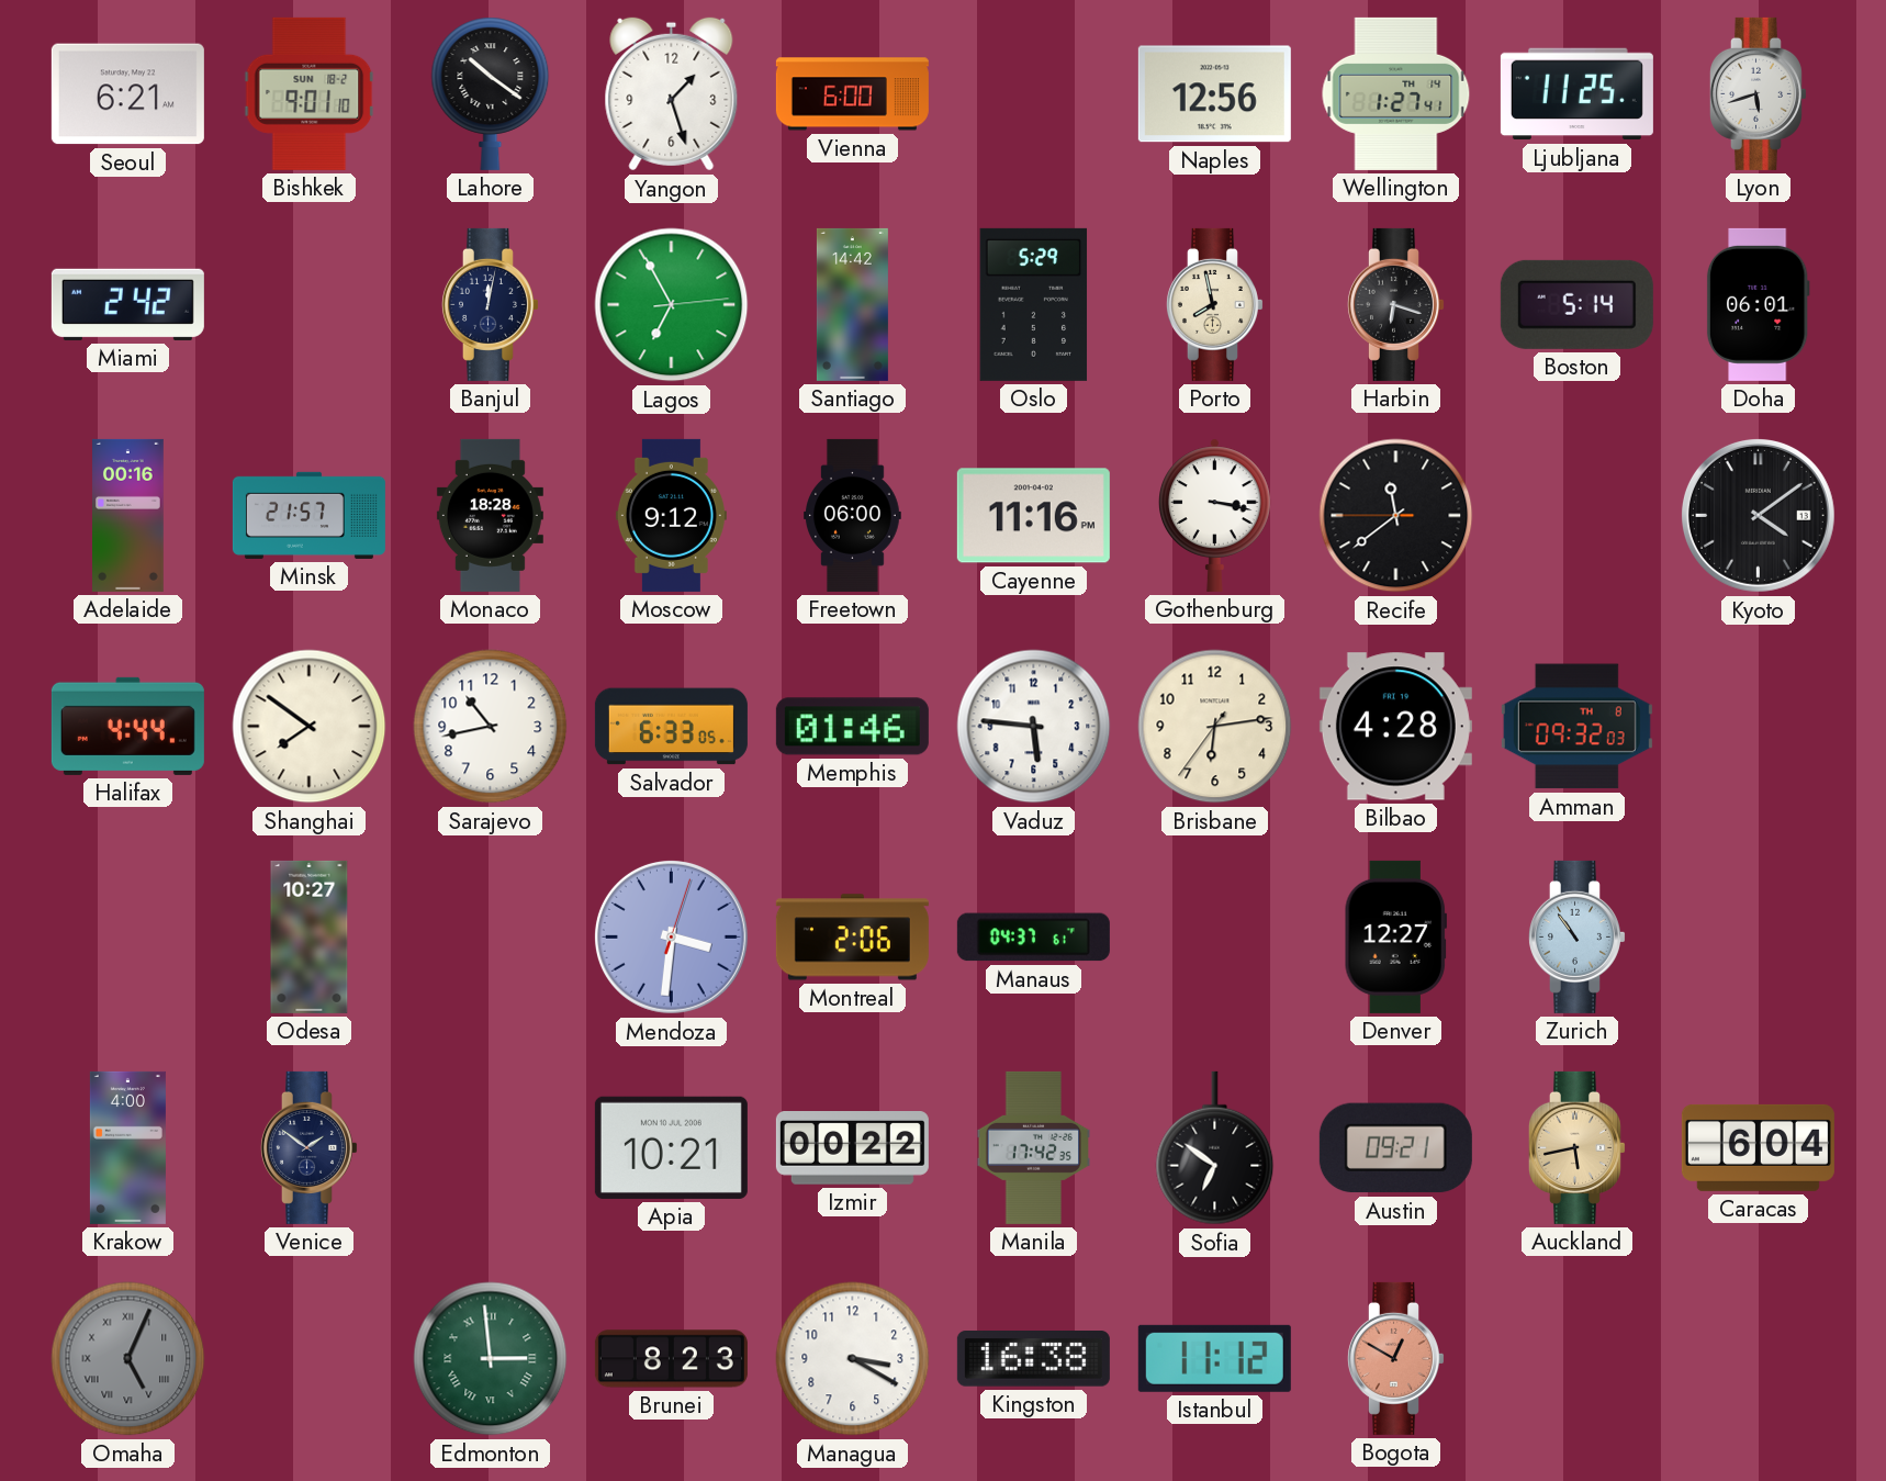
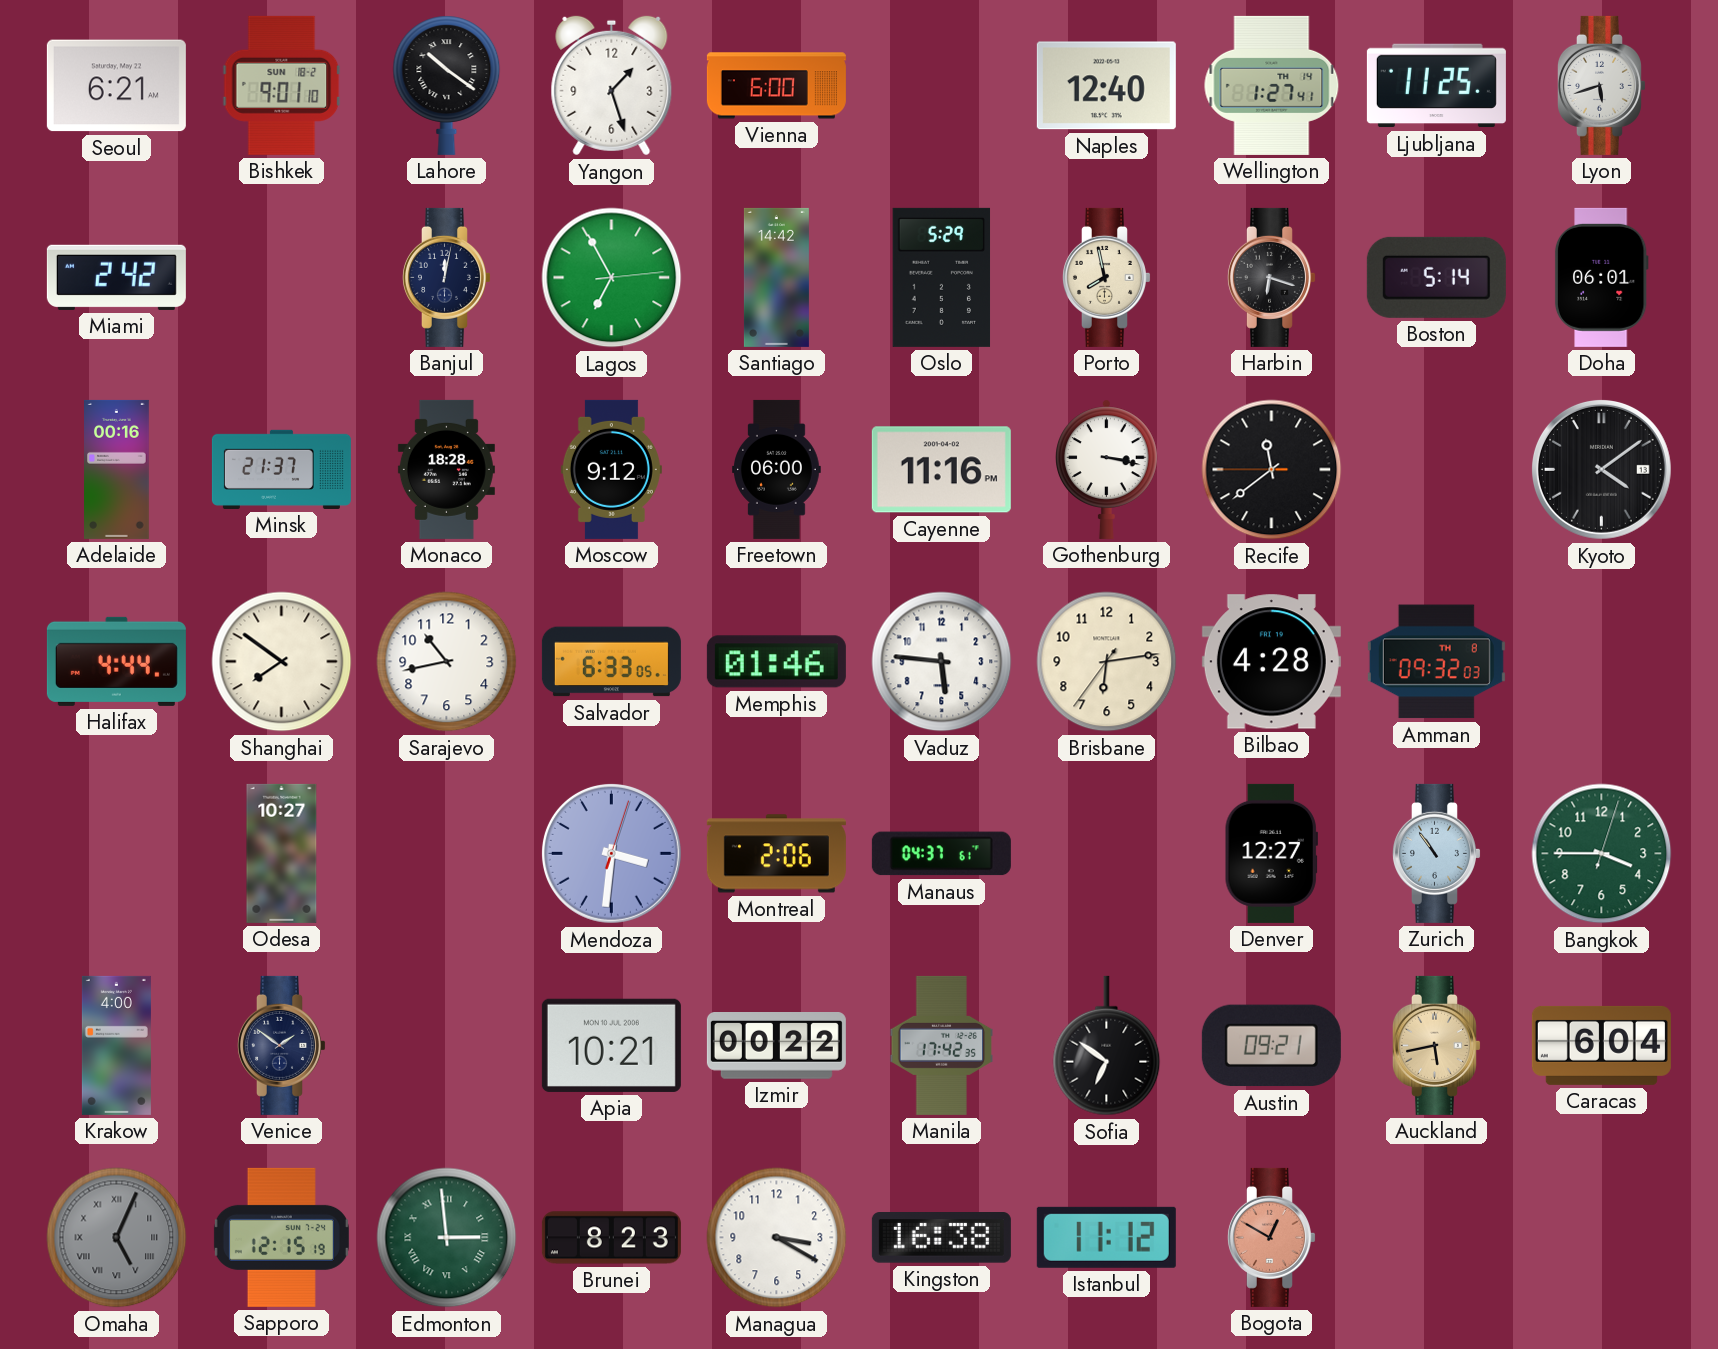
Naples: 12:56 -> 12:40 (1106, 86)
Minsk: 21:57 -> 21:37 (281, 469)
Bangkok: none -> 3:45 (1602, 854)
Sapporo: none -> 12:15 (281, 1237)
